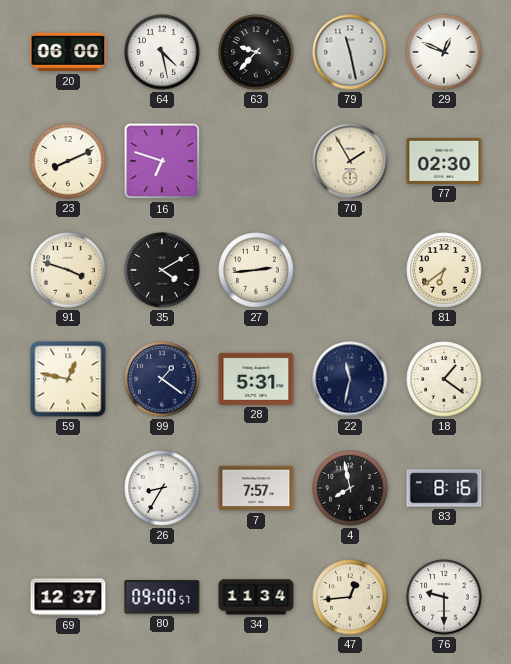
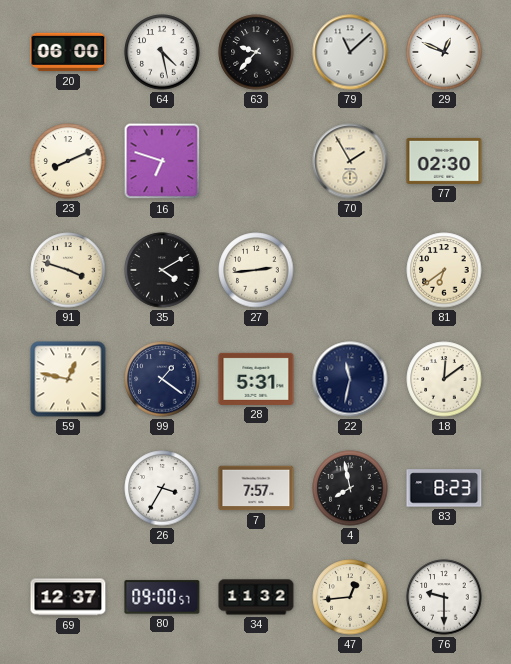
79: 11:28 -> 11:08 (350, 52)
18: 1:21 -> 12:09 (444, 379)
26: 8:35 -> 3:35 (162, 488)
83: 8:16 -> 8:23 (444, 488)
34: 11:34 -> 11:32 (256, 597)
